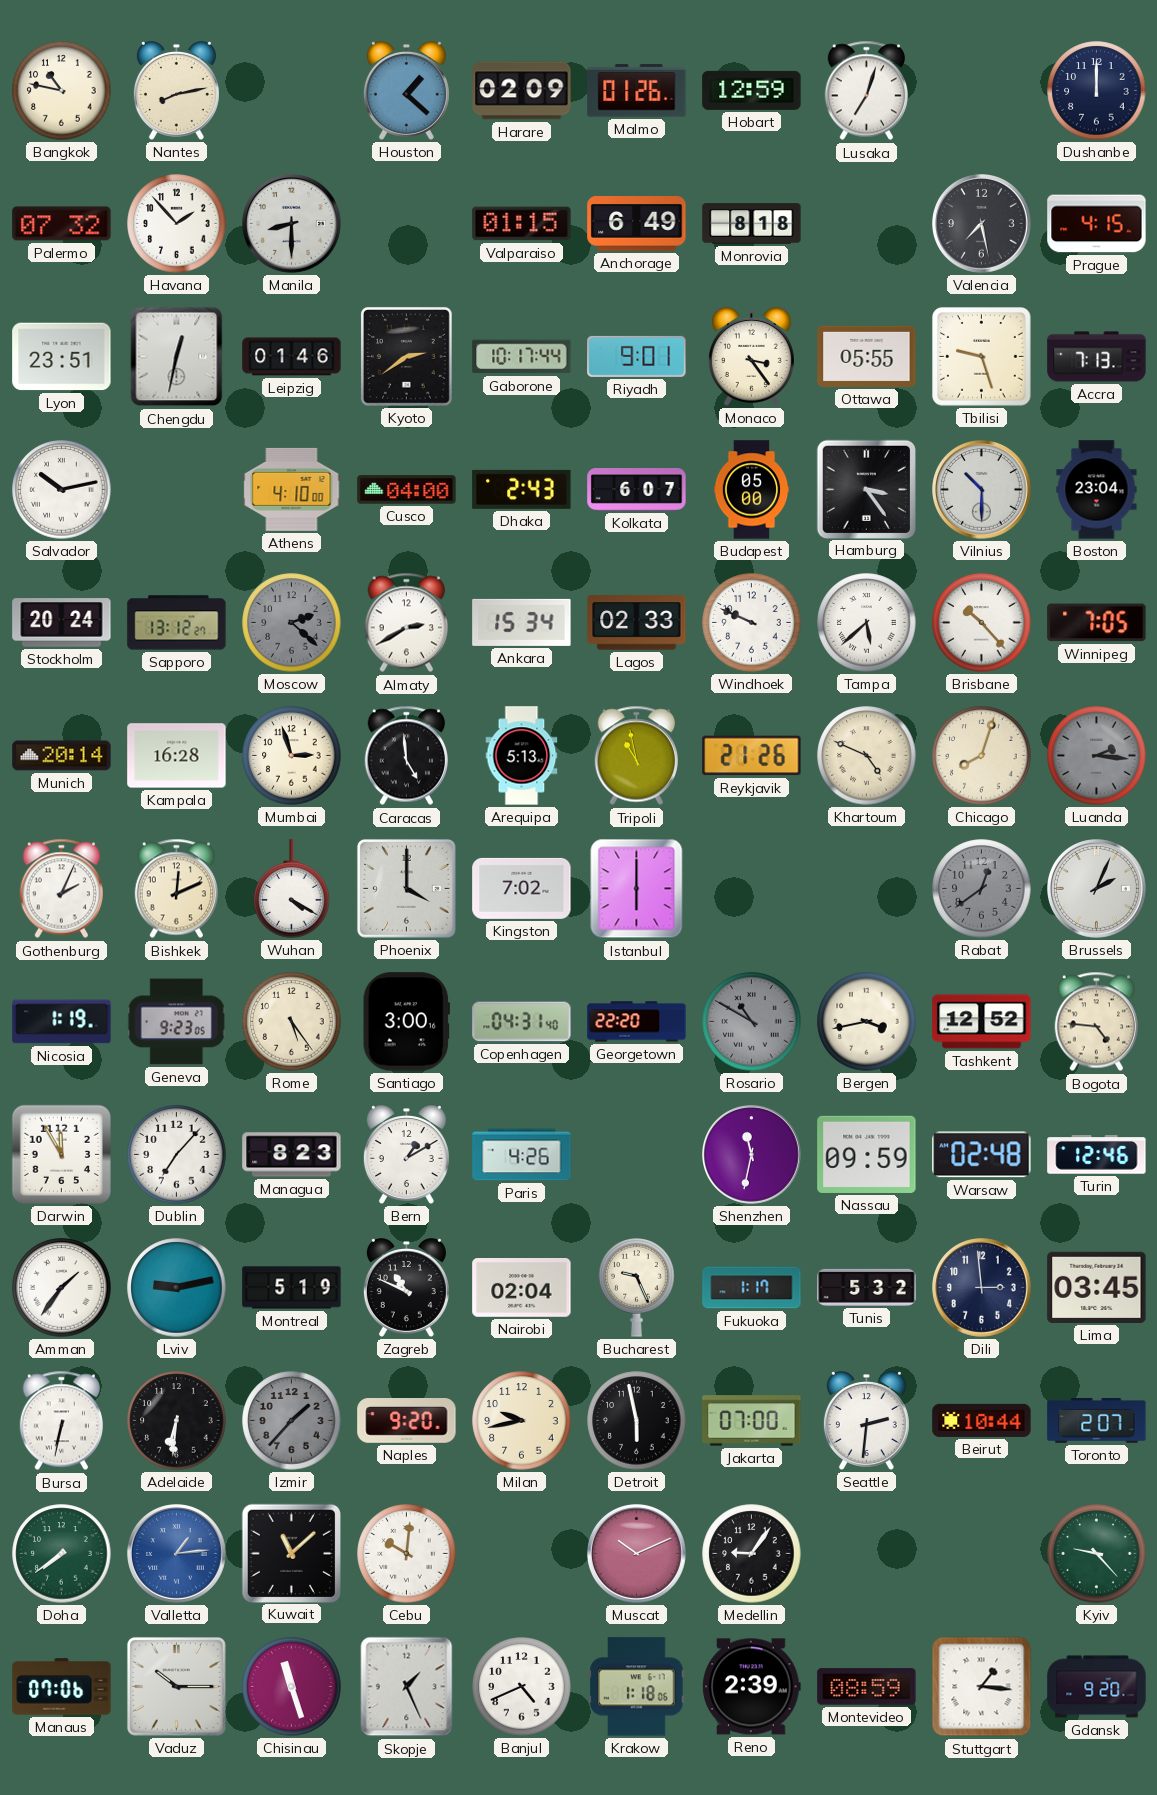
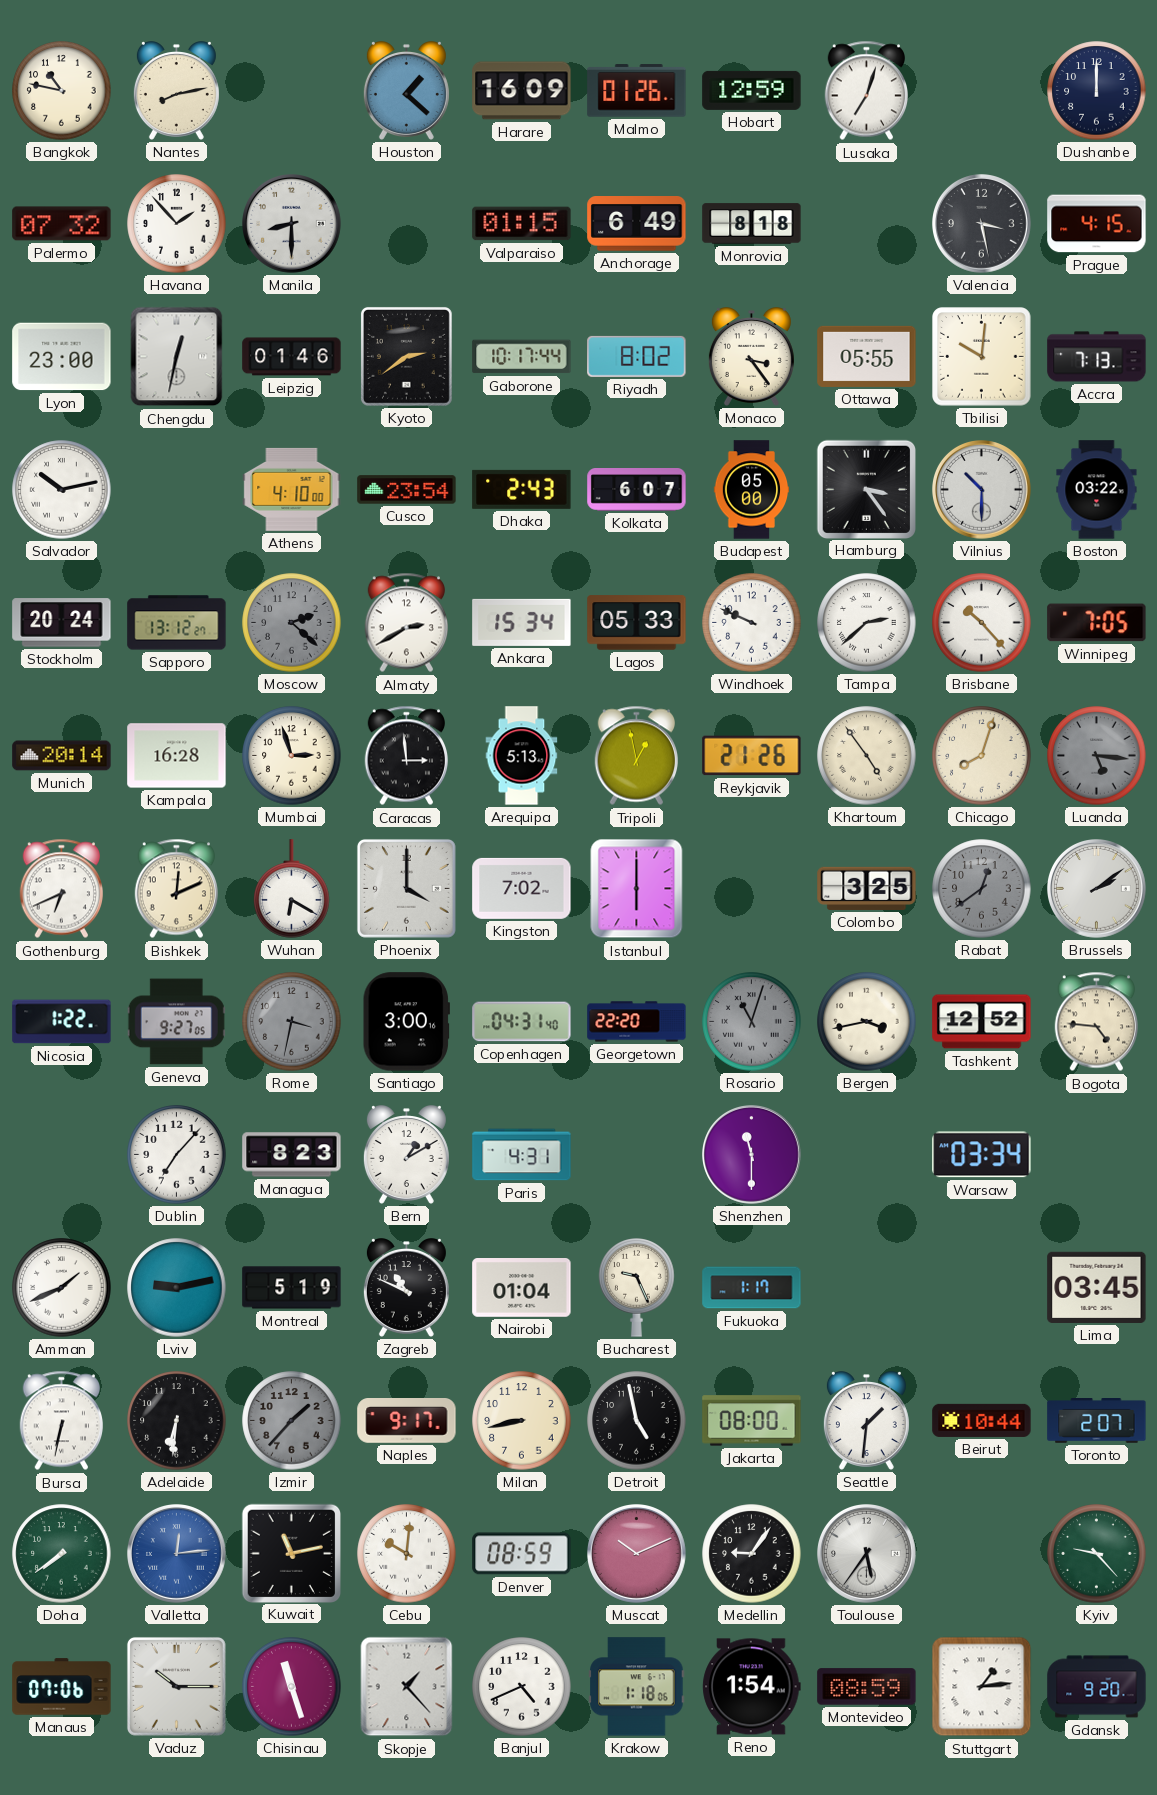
Harare: 02:09 -> 16:09 (522, 91)
Valencia: 7:28 -> 3:28 (982, 224)
Lyon: 23:51 -> 23:00 (62, 357)
Riyadh: 9:01 -> 8:02 (637, 356)
Tbilisi: 9:27 -> 10:01 (982, 357)
Cusco: 04:00 -> 23:54 (407, 490)
Boston: 23:04 -> 03:22 (1097, 490)
Lagos: 02:33 -> 05:33 (637, 623)
Tampa: 5:38 -> 2:38 (867, 623)
Caracas: 4:59 -> 2:59 (406, 756)
Tripoli: 10:58 -> 12:58 (636, 756)
Khartoum: 4:49 -> 4:54 (867, 756)
Luanda: 2:16 -> 5:16 (1097, 756)
Gothenburg: 2:04 -> 6:41 (61, 889)
Wuhan: 4:20 -> 6:20 (292, 889)
Colombo: none -> 3:25 (867, 888)
Brussels: 2:04 -> 2:09 (1097, 889)
Nicosia: 1:19 -> 1:22 (62, 1022)
Geneva: 9:23 -> 9:27 (176, 1022)
Rome: 5:24 -> 3:32 (292, 1022)
Rome dial: cream -> grey (292, 1022)
Rosario: 10:50 -> 11:03 (752, 1022)
Darwin: 11:55 -> none (61, 1154)
Paris: 4:26 -> 4:31 (522, 1155)
Shenzhen: 11:32 -> 11:30 (752, 1155)
Nassau: 09:59 -> none (867, 1154)
Warsaw: 02:48 -> 03:34 (982, 1155)
Turin: 12:46 -> none (1097, 1155)
Amman: 1:36 -> 1:41 (62, 1288)
Nairobi: 02:04 -> 01:04 (522, 1288)
Tunis: 5:32 -> none (867, 1287)
Dili: 2:59 -> none (982, 1288)
Naples: 9:20 -> 9:17 (407, 1421)
Milan: 9:43 -> 8:43 (522, 1421)
Detroit: 5:58 -> 4:58 (637, 1421)
Jakarta: 07:00 -> 08:00 (752, 1421)
Seattle: 2:31 -> 1:31 (866, 1421)
Valletta: 1:14 -> 12:14 (177, 1554)
Kuwait: 11:08 -> 11:13 (291, 1553)
Denver: none -> 08:59 (522, 1554)
Toulouse: none -> 5:36 (867, 1554)
Skopje: 1:26 -> 1:23 (407, 1687)
Reno: 2:39 -> 1:54 (752, 1687)
Stuttgart: 1:16 -> 1:14 (982, 1687)
